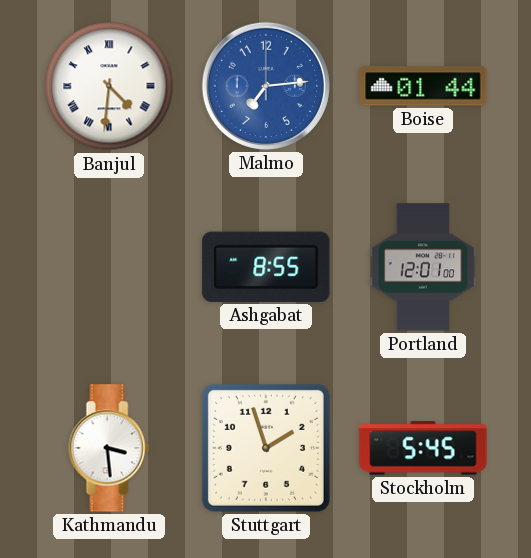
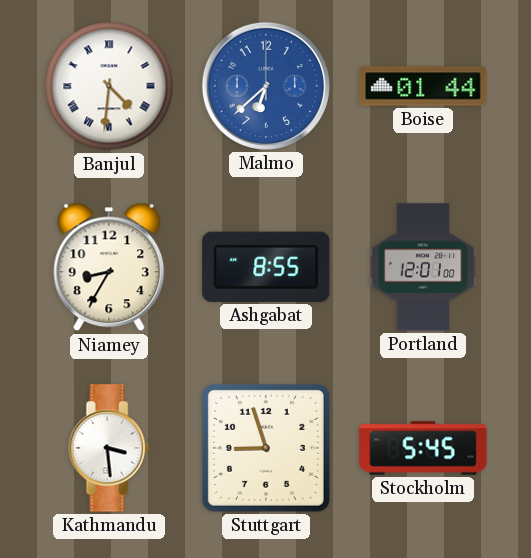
Malmo: 7:14 -> 6:38 (266, 86)
Niamey: none -> 8:35 (109, 267)
Stuttgart: 1:57 -> 8:57 (266, 448)
